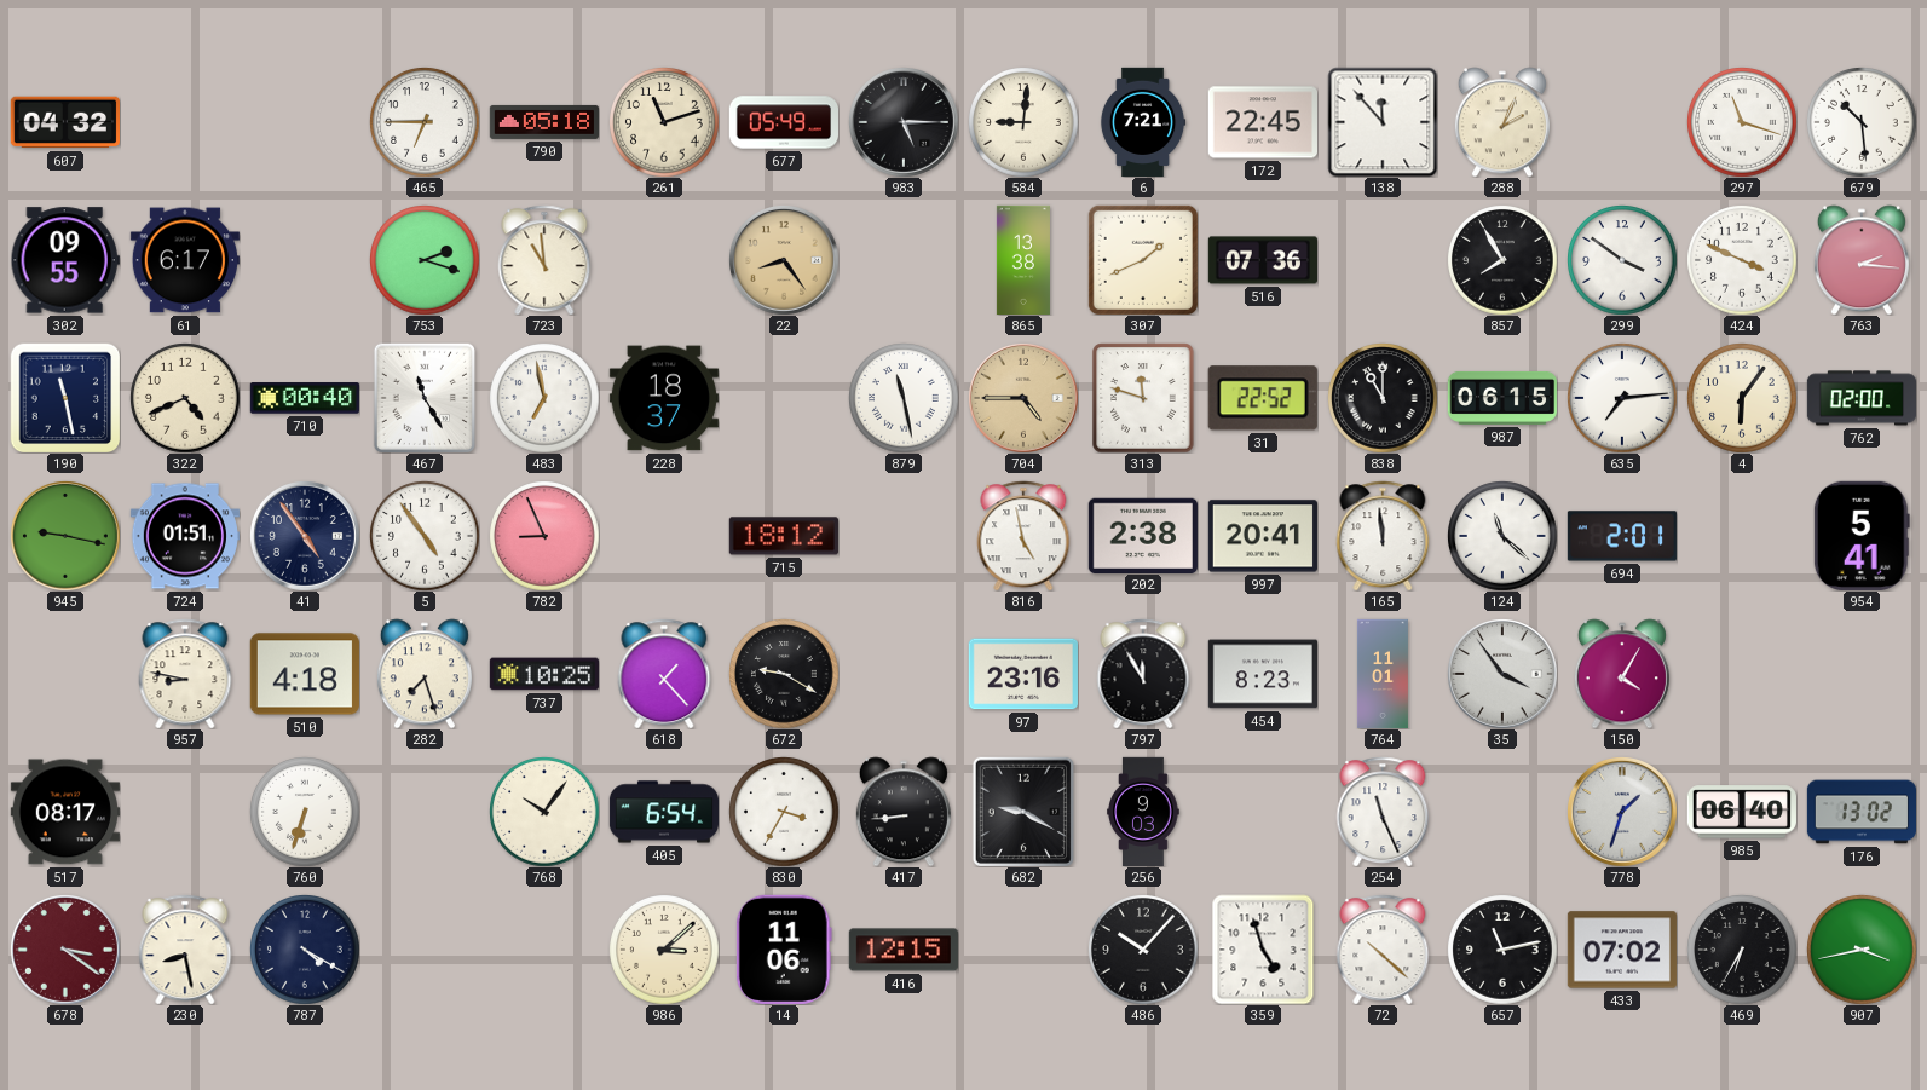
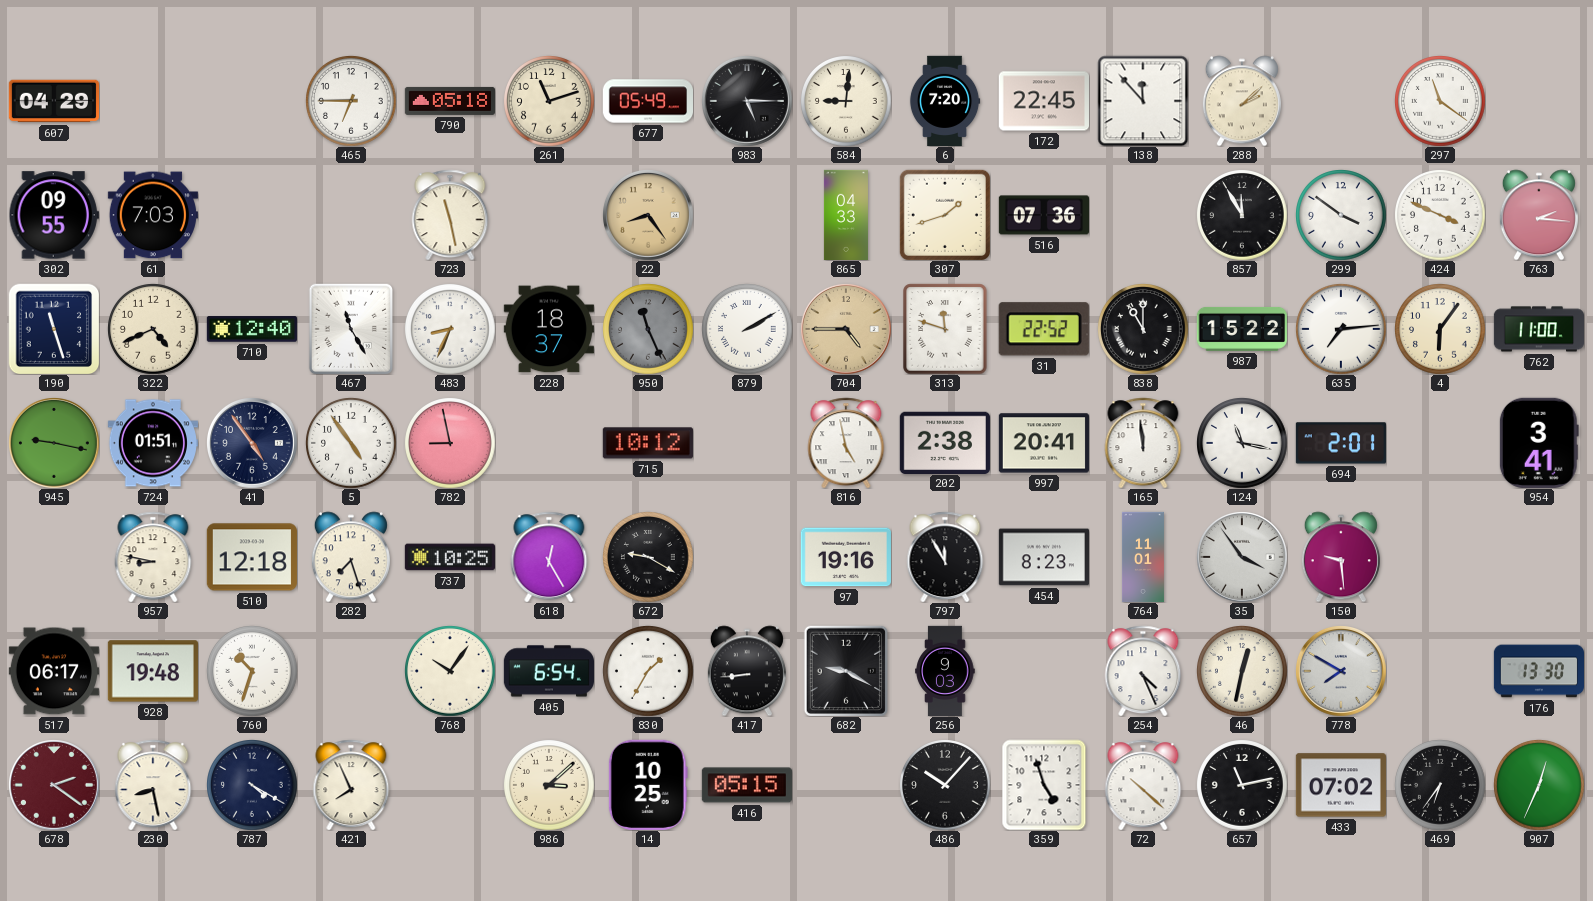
607: 04:32 -> 04:29 (53, 101)
6: 7:21 -> 7:20 (945, 100)
288: 2:04 -> 2:08 (1242, 101)
297: 11:18 -> 11:21 (1440, 101)
679: 10:29 -> none (1862, 122)
61: 6:17 -> 7:03 (153, 215)
753: 2:18 -> none (425, 260)
723: 10:59 -> 11:28 (450, 215)
865: 13:38 -> 04:33 (846, 214)
307: 1:41 -> 1:42 (945, 215)
857: 7:55 -> 11:55 (1242, 215)
190: 11:28 -> 11:27 (54, 329)
710: 00:40 -> 12:40 (252, 329)
483: 6:58 -> 8:34 (450, 329)
950: none -> 11:26 (648, 329)
879: 11:28 -> 2:10 (747, 329)
987: 06:15 -> 15:22 (1241, 329)
762: 02:00 -> 11:00 (1538, 329)
782: 8:56 -> 8:58 (450, 443)
715: 18:12 -> 10:12 (648, 443)
124: 11:22 -> 11:17 (1242, 443)
954: 5:41 -> 3:41 (1539, 443)
510: 4:18 -> 12:18 (252, 557)
618: 1:23 -> 12:25 (549, 557)
97: 23:16 -> 19:16 (846, 557)
150: 4:05 -> 9:29 (1341, 557)
517: 08:17 -> 06:17 (54, 671)
928: none -> 19:48 (153, 671)
760: 6:33 -> 10:33 (252, 671)
830: 3:35 -> 1:35 (648, 671)
254: 11:26 -> 4:26 (1143, 671)
46: none -> 12:32 (1242, 671)
778: 1:33 -> 7:50 (1341, 671)
985: 06:40 -> none (1742, 812)
176: 13:02 -> 13:30 (1538, 671)
678: 3:21 -> 2:21 (54, 785)
421: none -> 7:56 (351, 785)
14: 11:06 -> 10:25 (648, 785)
416: 12:15 -> 05:15 (746, 785)
469: 6:35 -> 6:36 (1440, 785)
907: 3:43 -> 12:34 (1539, 785)
